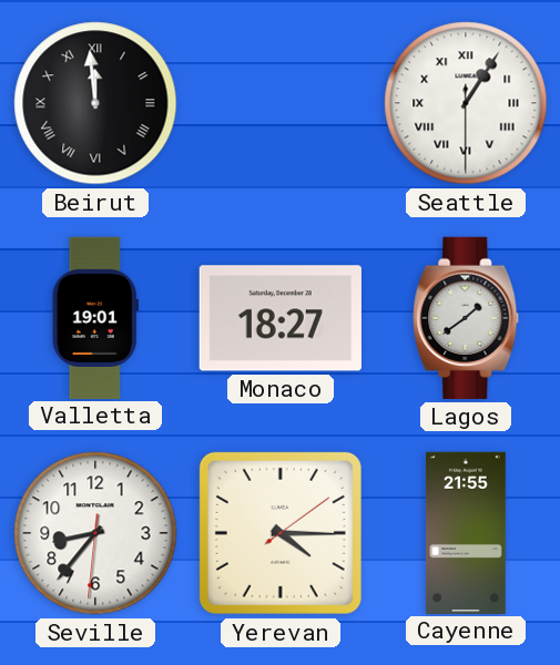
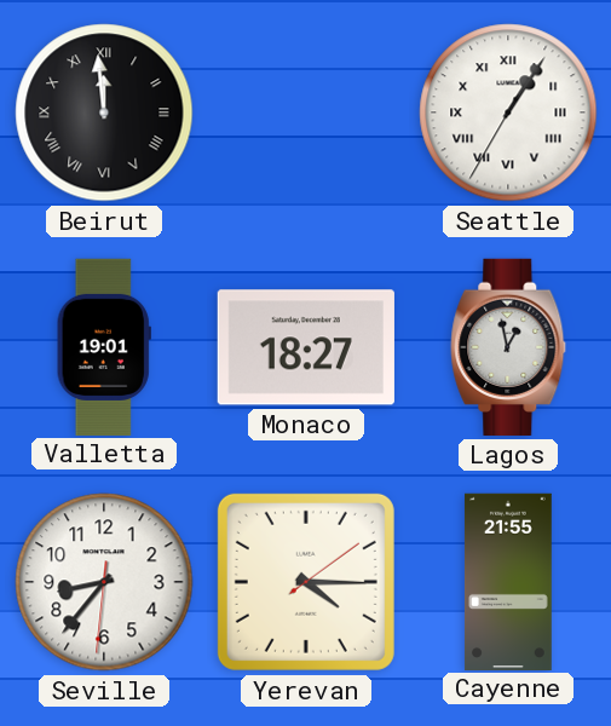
Seattle: 1:05:30 -> 1:05:35 (508, 113)
Lagos: 1:39 -> 12:58 (508, 347)
